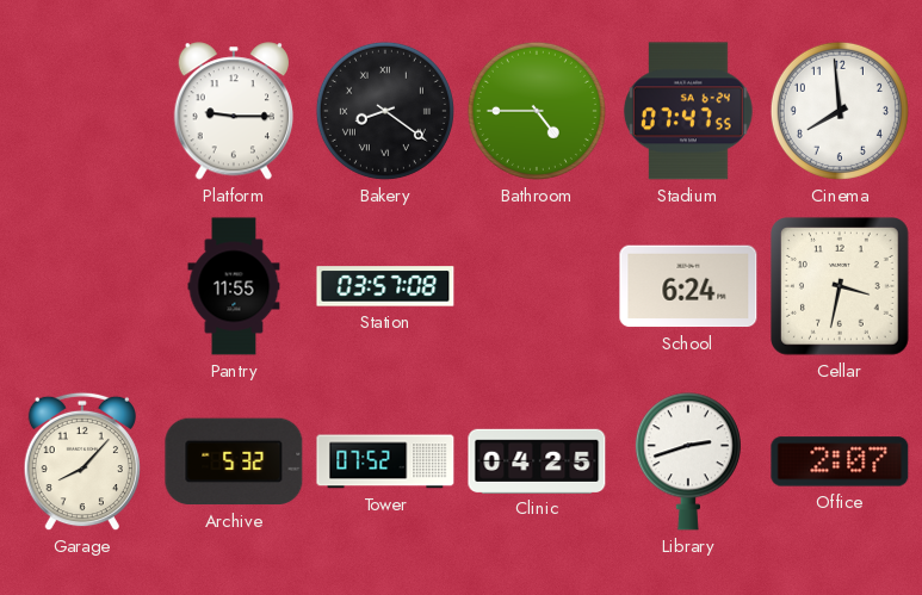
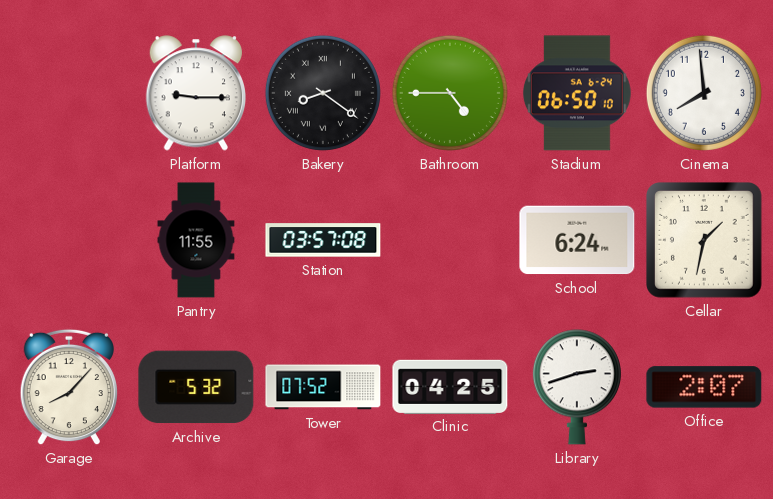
Stadium: 07:47 -> 06:50 (577, 93)
Cellar: 3:32 -> 1:32 (705, 241)
